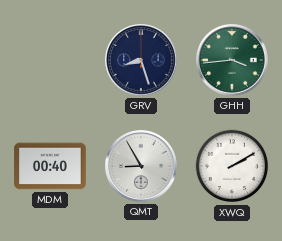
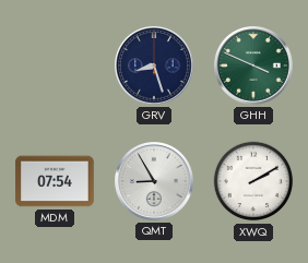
GHH: 3:44 -> 3:49 (254, 67)
MDM: 00:40 -> 07:54 (55, 181)
